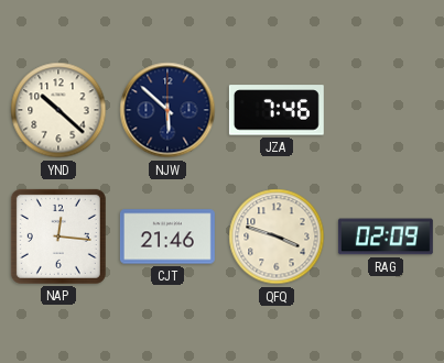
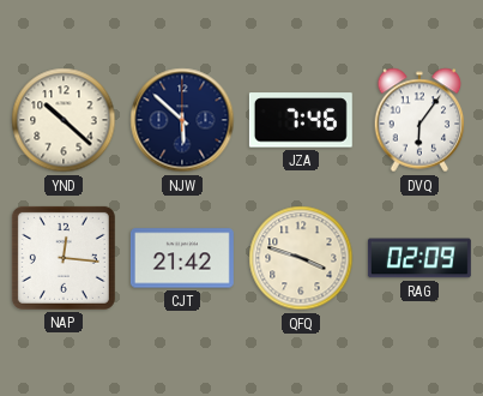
DVQ: none -> 6:06 (419, 120)
CJT: 21:46 -> 21:42 (182, 258)
